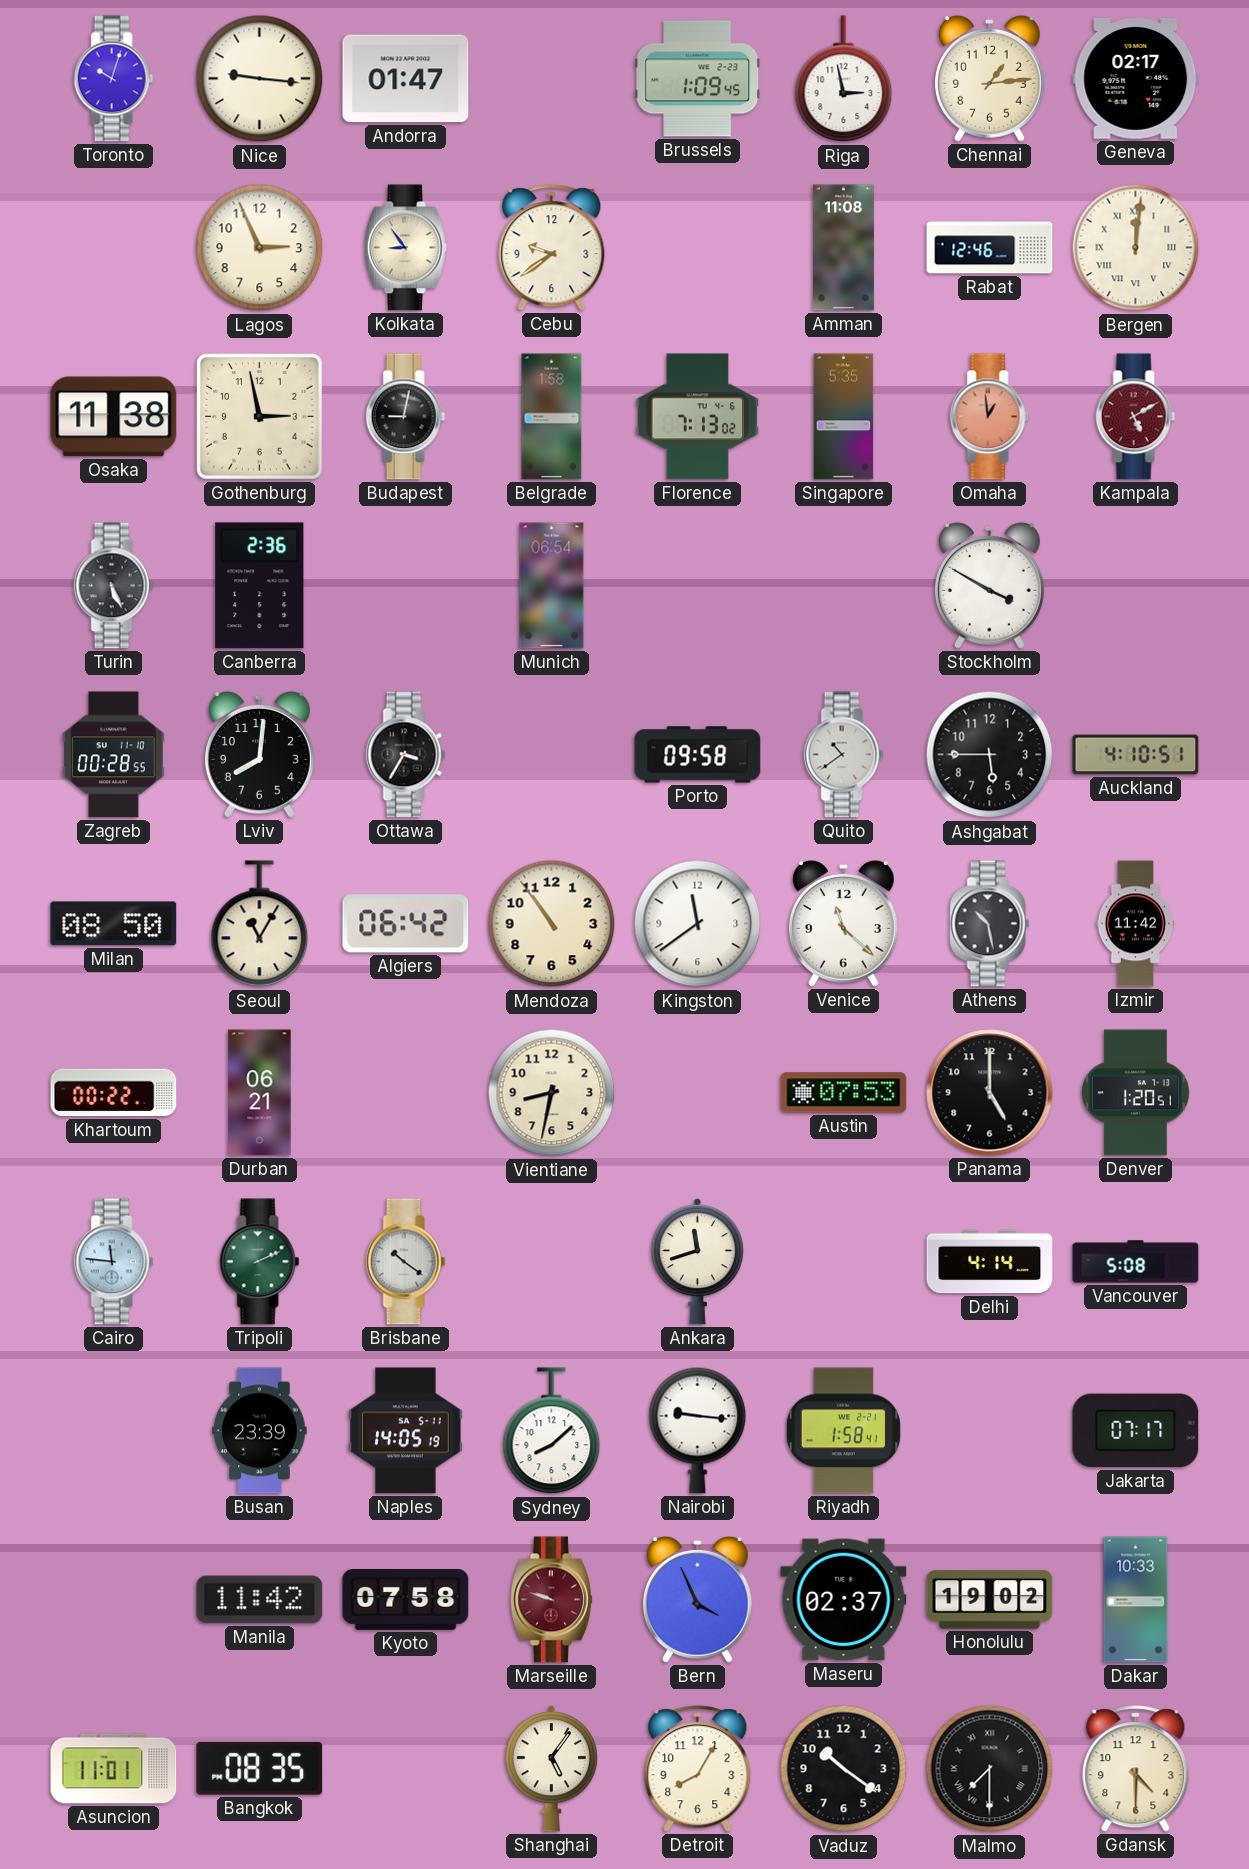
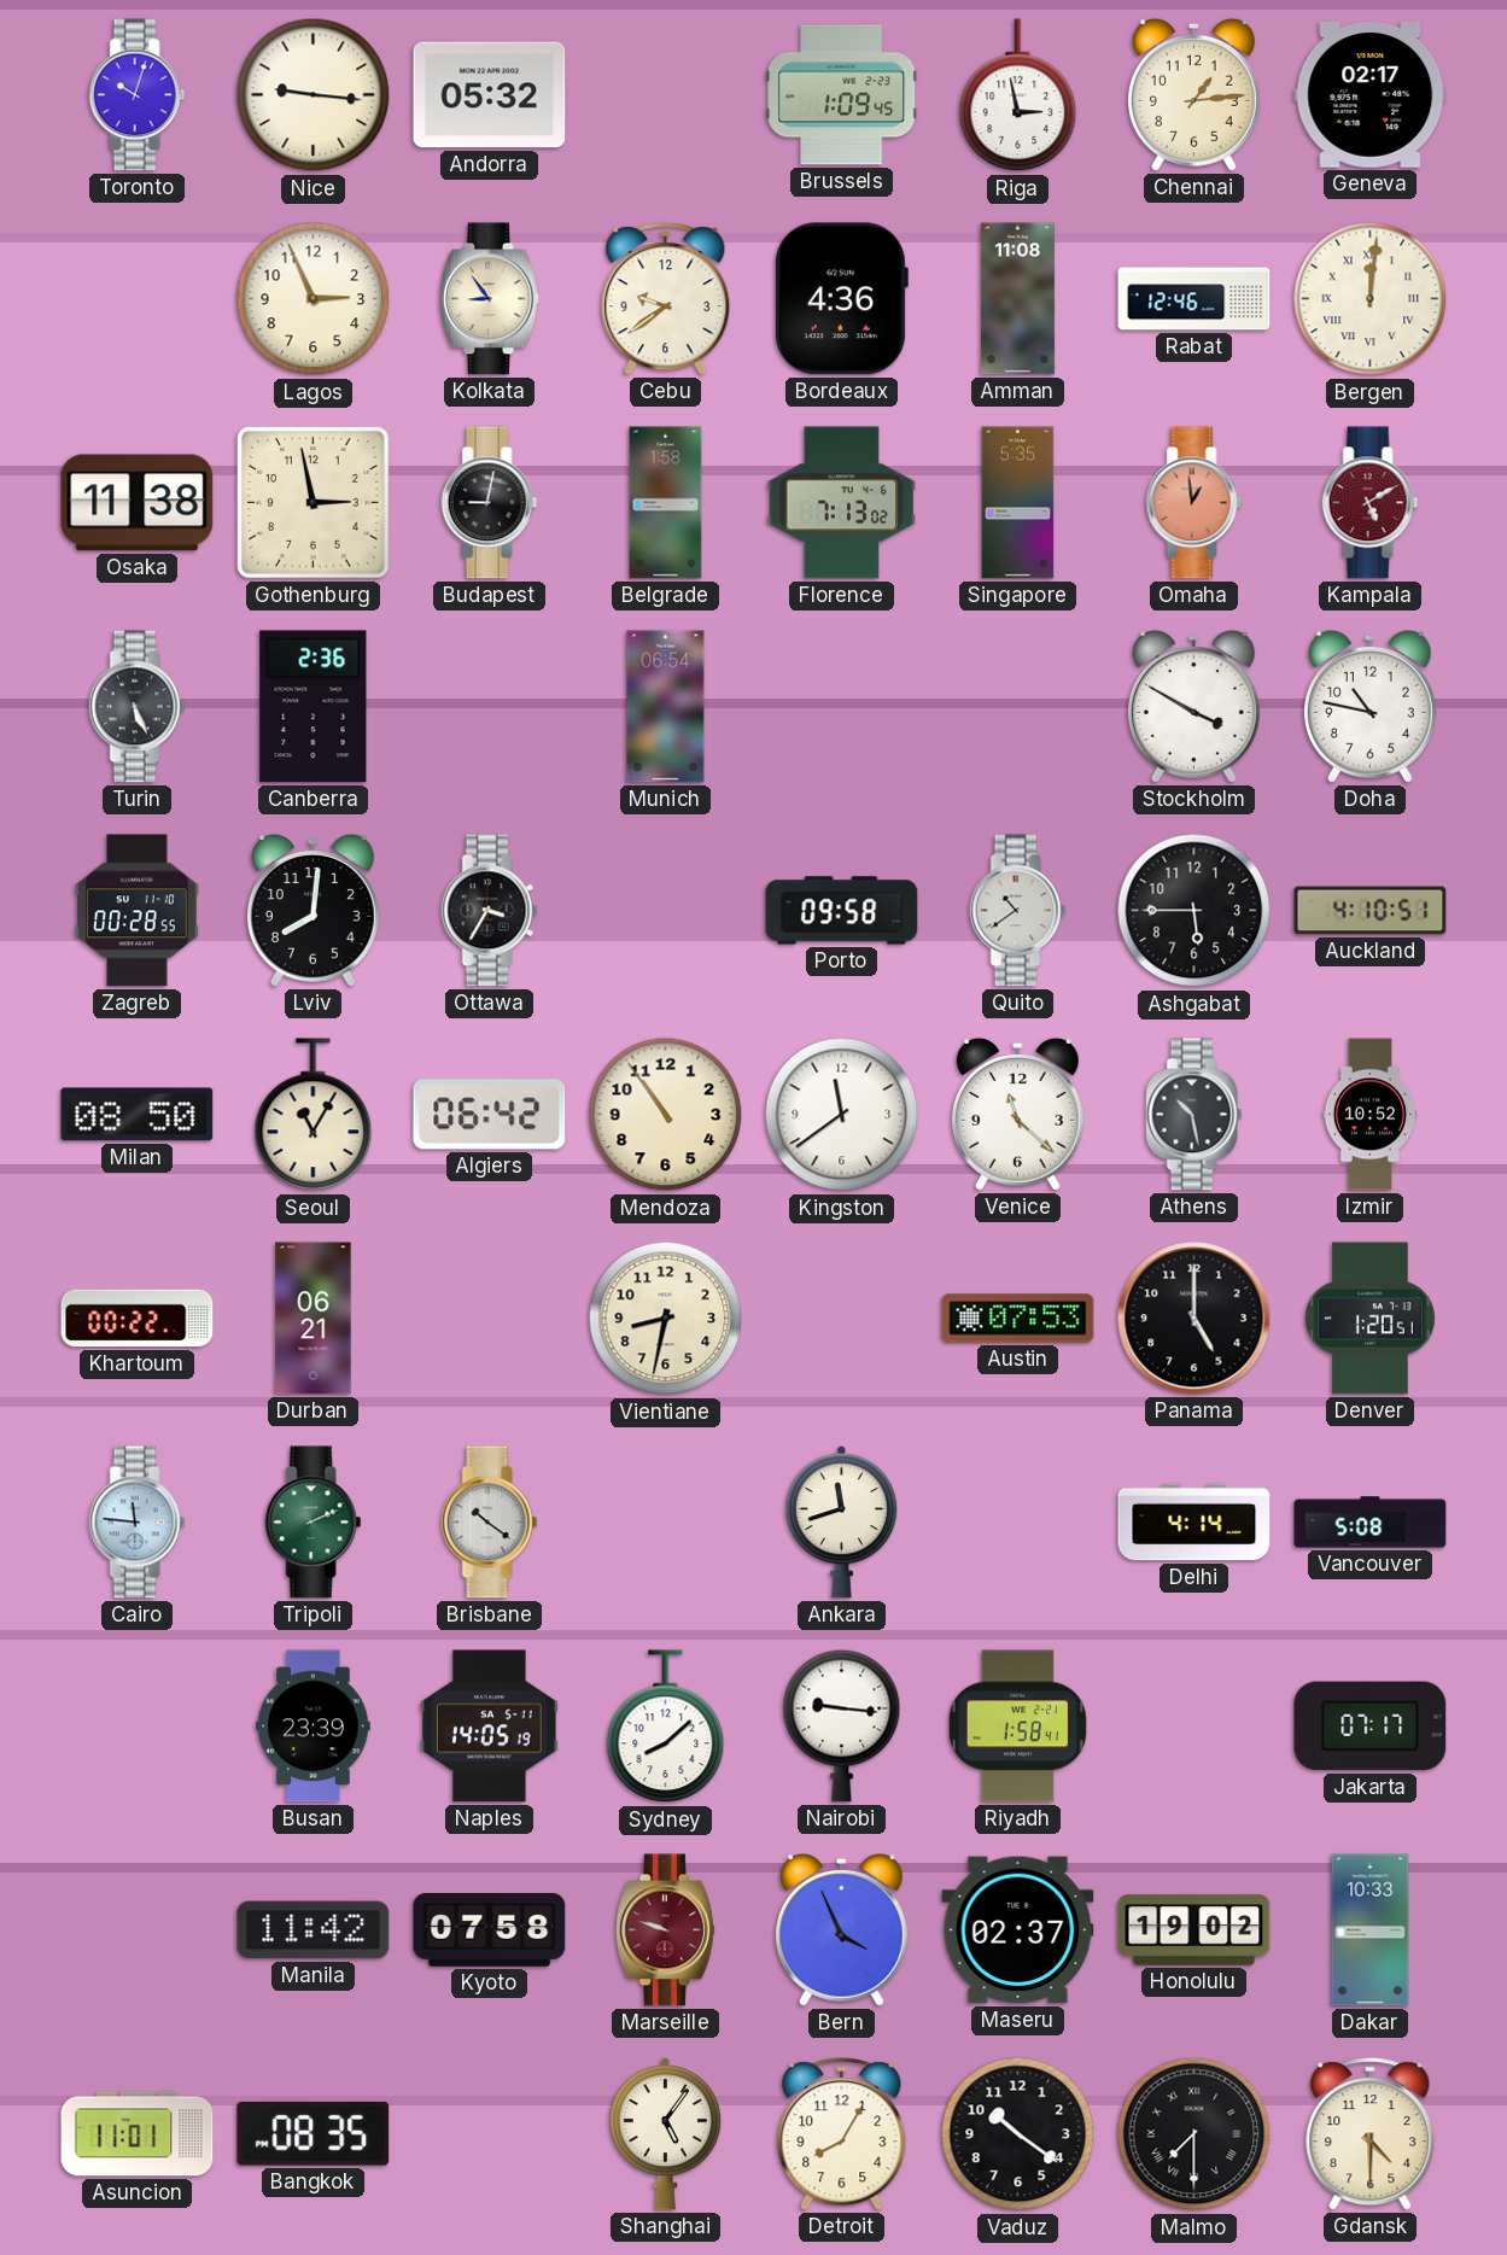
Andorra: 01:47 -> 05:32 (490, 95)
Bordeaux: none -> 4:36 (841, 299)
Doha: none -> 10:47 (1369, 707)
Izmir: 11:42 -> 10:52 (1371, 1115)
